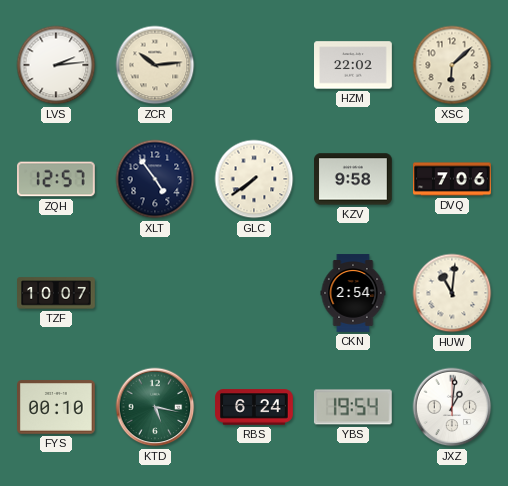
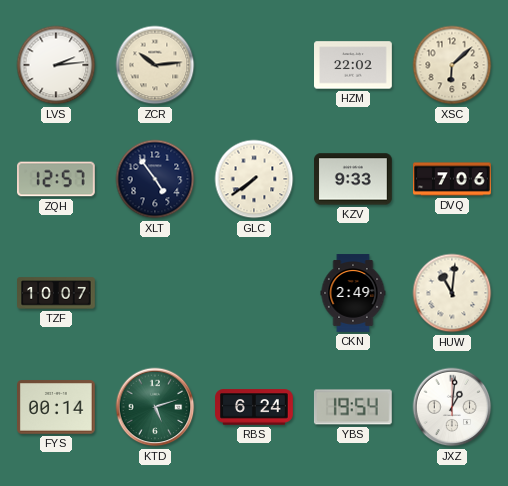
KZV: 9:58 -> 9:33 (354, 179)
CKN: 2:54 -> 2:49 (353, 293)
FYS: 00:10 -> 00:14 (57, 407)
KTD: 5:17 -> 5:12 (155, 407)
